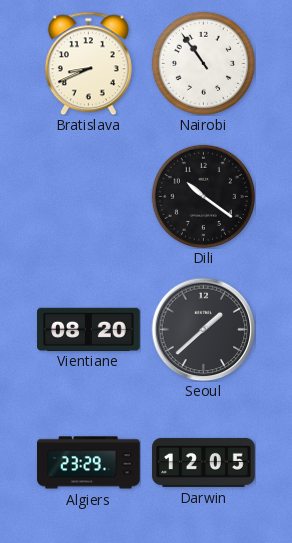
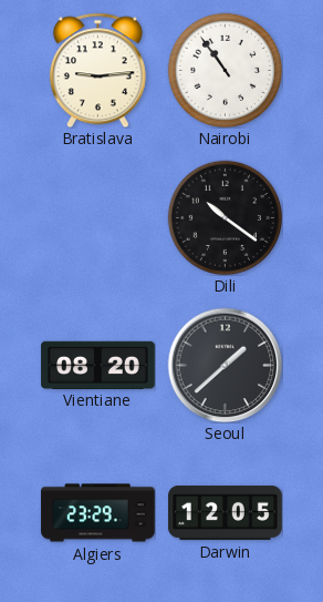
Bratislava: 8:41 -> 9:14 (97, 70)
